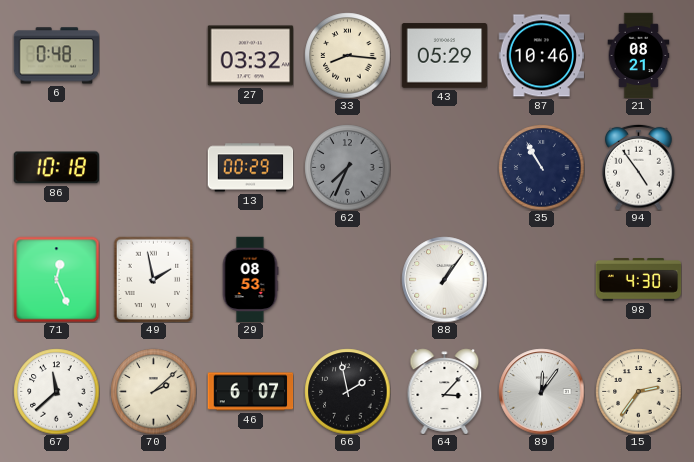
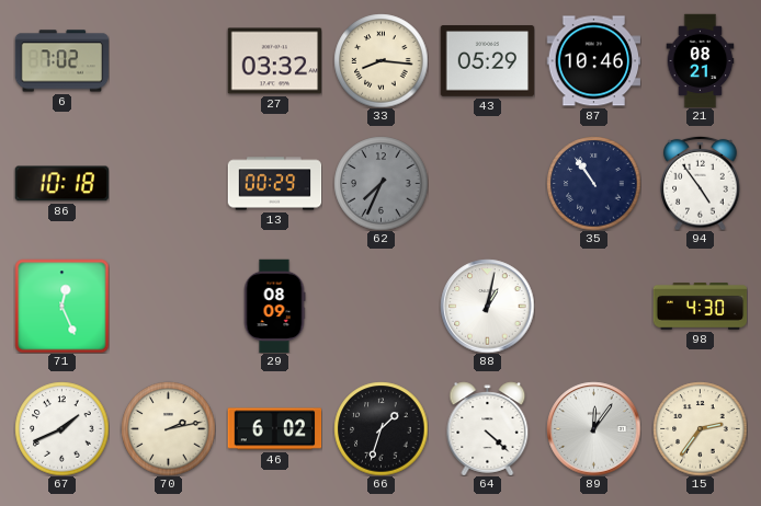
6: 0:48 -> 7:02 (61, 61)
35: 10:55 -> 10:54 (593, 183)
49: 1:58 -> none (154, 279)
29: 08:53 -> 08:09 (274, 306)
88: 1:06 -> 1:02 (487, 306)
67: 11:38 -> 1:41 (61, 428)
70: 2:08 -> 2:13 (168, 428)
46: 6:07 -> 6:02 (274, 429)
66: 1:58 -> 1:33 (380, 428)
64: 3:07 -> 4:22 (488, 428)
